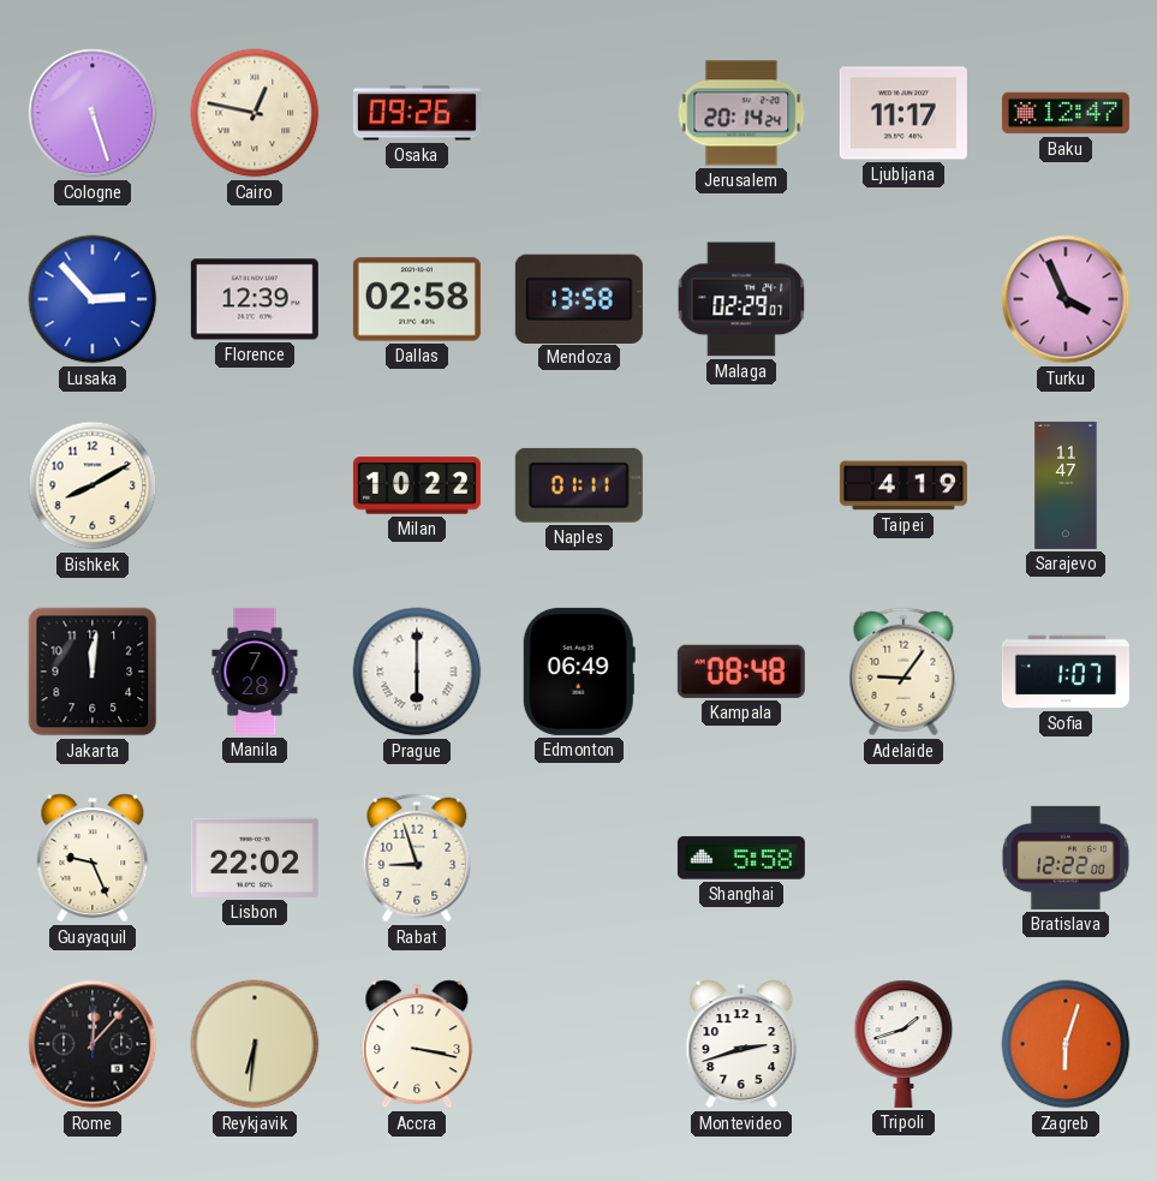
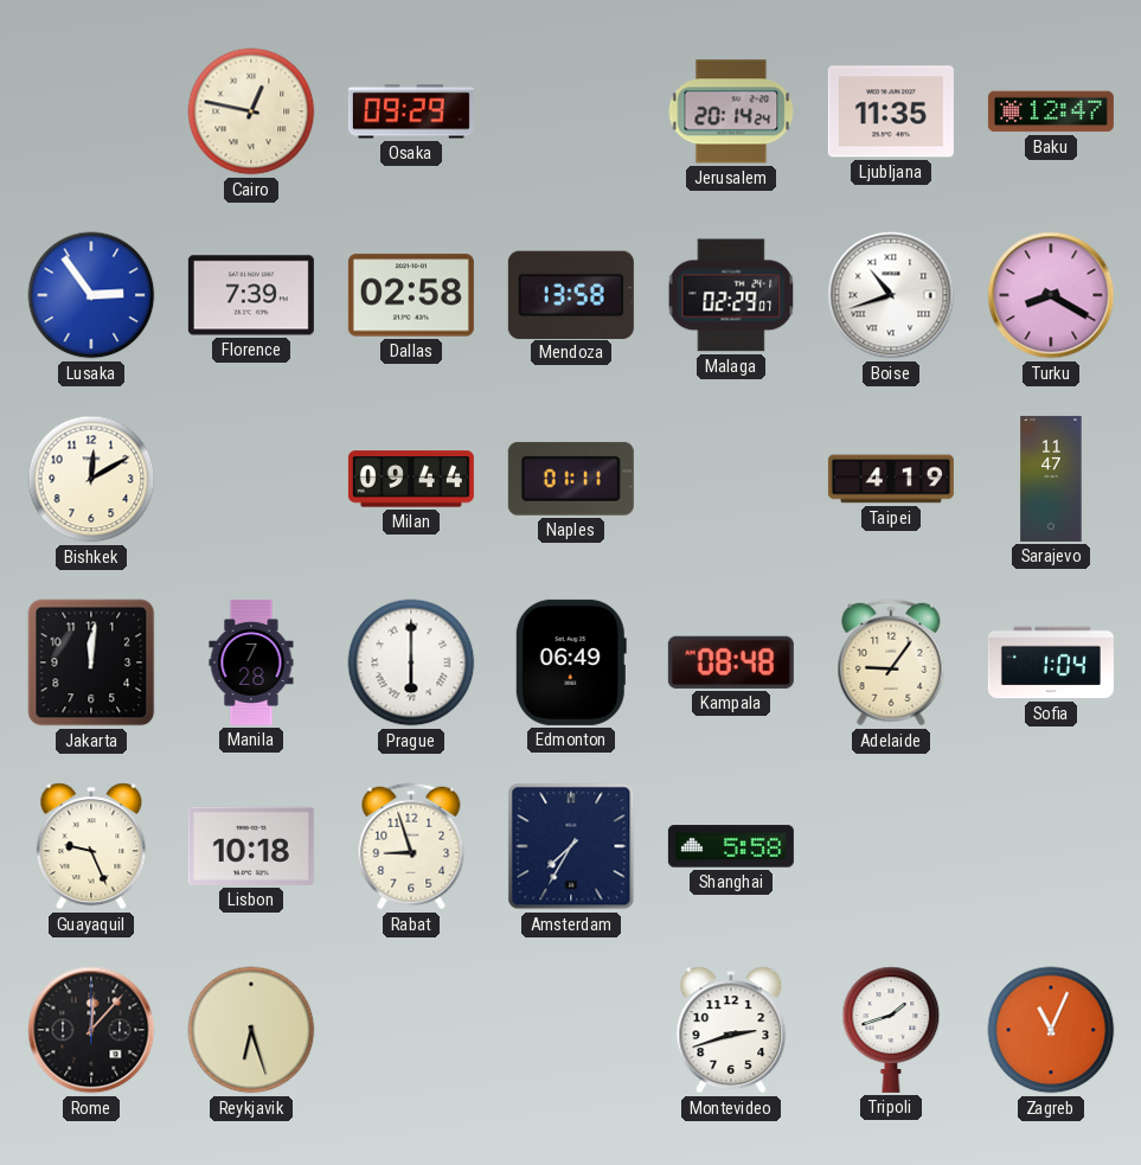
Cologne: 5:27 -> none (93, 113)
Osaka: 09:26 -> 09:29 (411, 111)
Ljubljana: 11:17 -> 11:35 (891, 111)
Lusaka: 2:53 -> 2:54 (91, 295)
Florence: 12:39 -> 7:39 (251, 295)
Boise: none -> 10:42 (891, 295)
Turku: 3:56 -> 8:20 (1051, 295)
Bishkek: 8:10 -> 12:10 (91, 479)
Milan: 10:22 -> 09:44 (411, 479)
Sofia: 1:07 -> 1:04 (1051, 662)
Lisbon: 22:02 -> 10:18 (251, 846)
Amsterdam: none -> 7:35 (571, 846)
Bratislava: 12:22 -> none (1066, 858)
Reykjavik: 6:31 -> 6:27 (251, 1030)
Accra: 3:17 -> none (417, 1044)
Zagreb: 6:03 -> 11:04 (1051, 1030)
